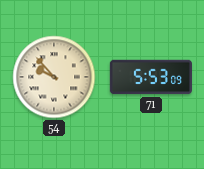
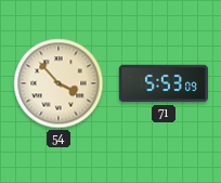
54: 9:53 -> 3:53 (58, 83)
